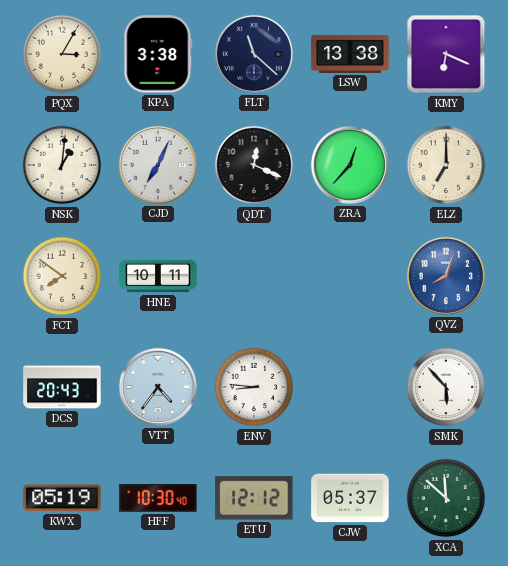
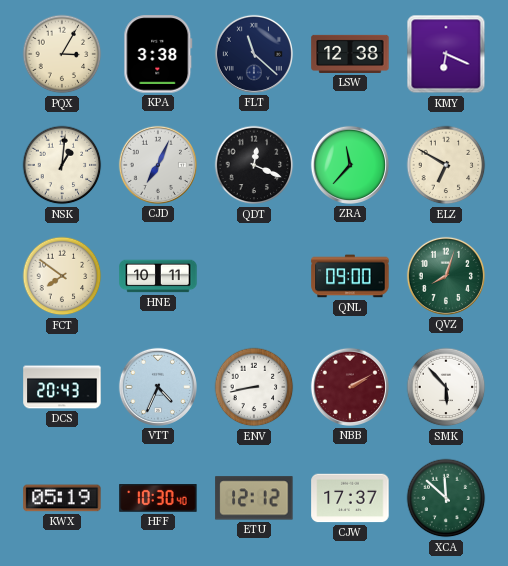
LSW: 13:38 -> 12:38 (350, 54)
ZRA: 12:37 -> 11:37 (350, 165)
ELZ: 7:00 -> 6:50 (446, 165)
QNL: none -> 09:00 (350, 276)
QVZ dial: blue -> green (446, 276)
VTT: 4:36 -> 4:34 (158, 387)
ENV: 8:46 -> 8:43 (254, 387)
NBB: none -> 2:10 (350, 387)
CJW: 05:37 -> 17:37 (350, 498)
